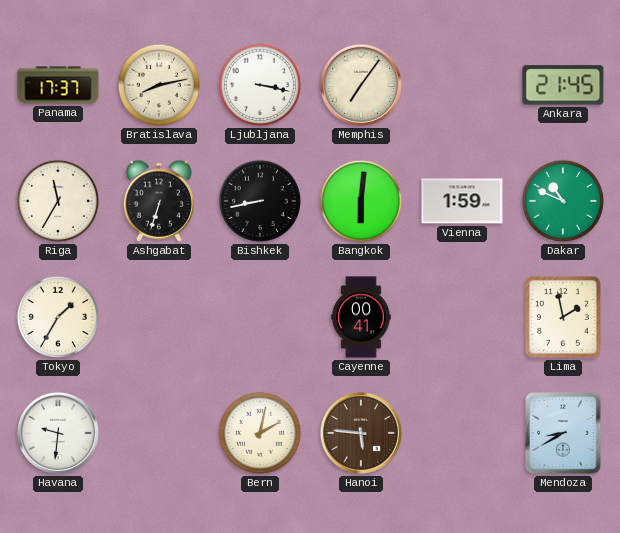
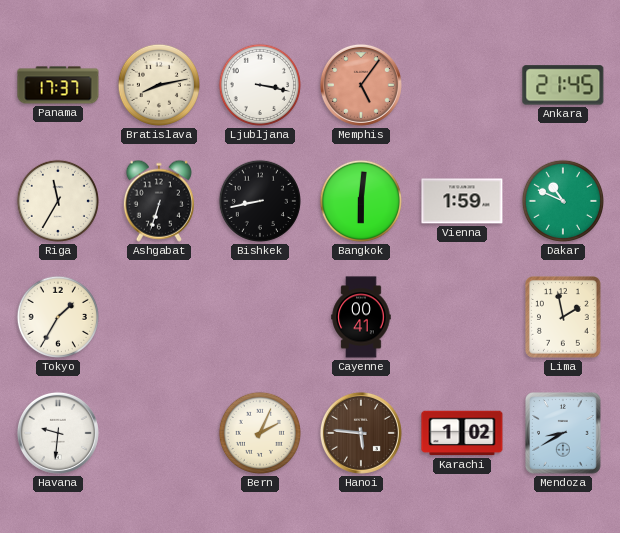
Memphis: 7:06 -> 5:06 (361, 85)
Memphis dial: cream -> salmon (361, 85)
Bern: 2:02 -> 2:04 (260, 433)
Karachi: none -> 1:02 (462, 433)
